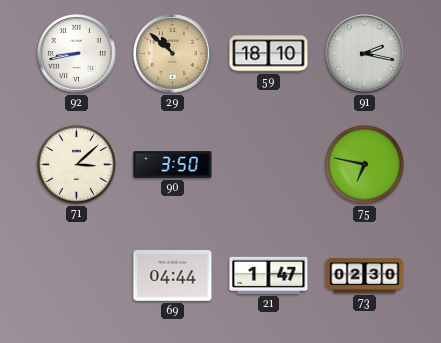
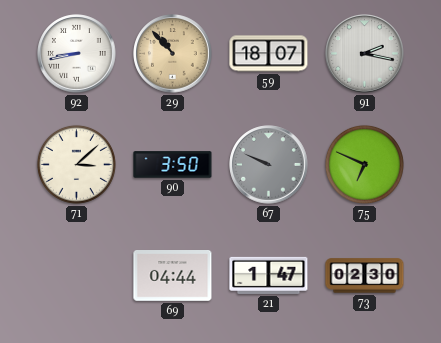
29: 10:52 -> 10:53 (173, 54)
59: 18:10 -> 18:07 (269, 54)
67: none -> 9:49 (269, 165)
75: 6:47 -> 6:49 (364, 164)
